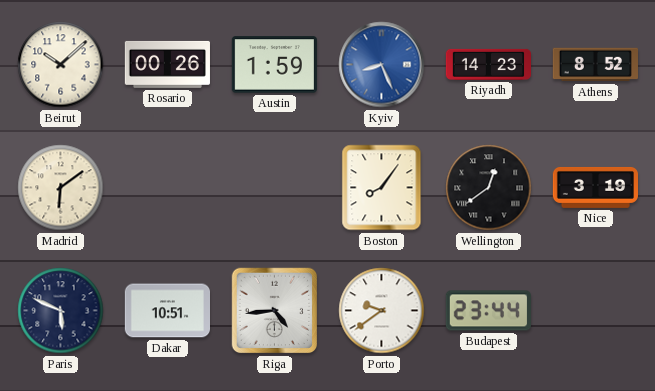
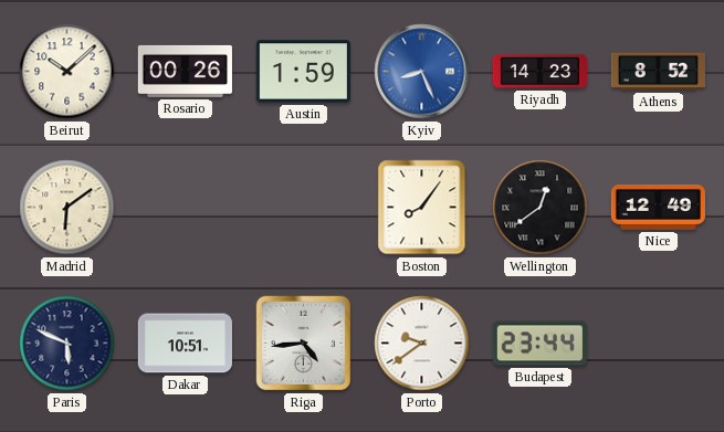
Nice: 3:19 -> 12:49 (658, 207)
